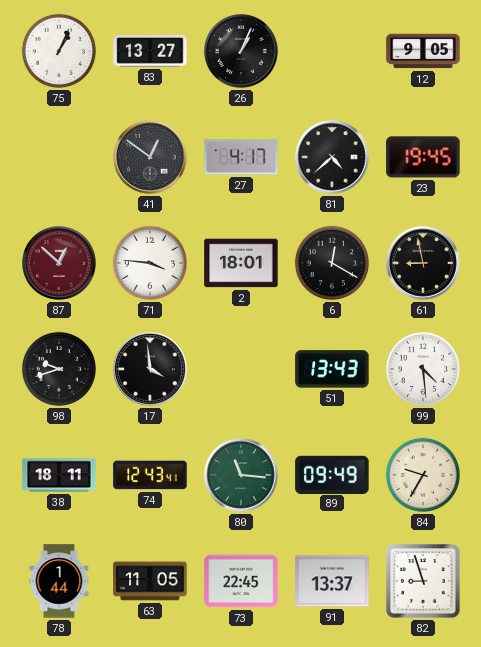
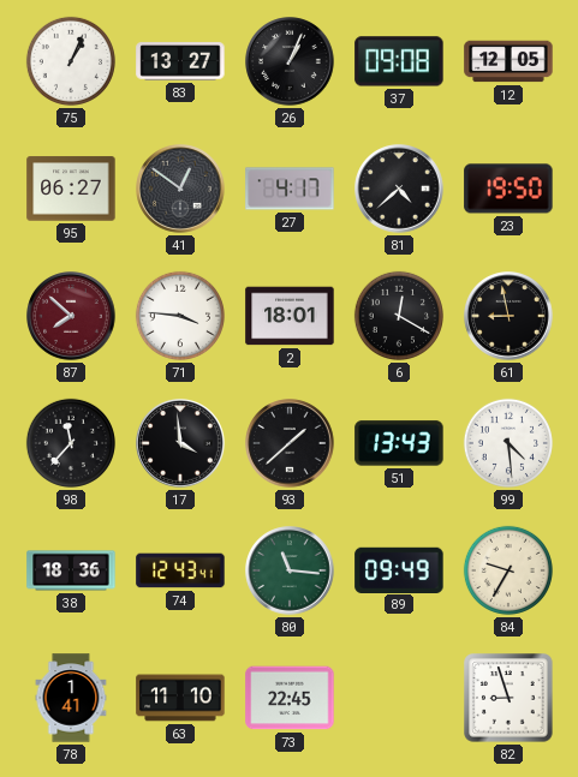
37: none -> 09:08 (399, 61)
12: 9:05 -> 12:05 (508, 61)
95: none -> 06:27 (71, 189)
23: 19:45 -> 19:50 (508, 189)
87: 12:52 -> 7:52 (71, 316)
98: 9:42 -> 11:37 (71, 443)
93: none -> 1:38 (290, 443)
38: 18:11 -> 18:36 (71, 570)
78: 1:44 -> 1:41 (71, 698)
63: 11:05 -> 11:10 (180, 698)
91: 13:37 -> none (332, 581)
